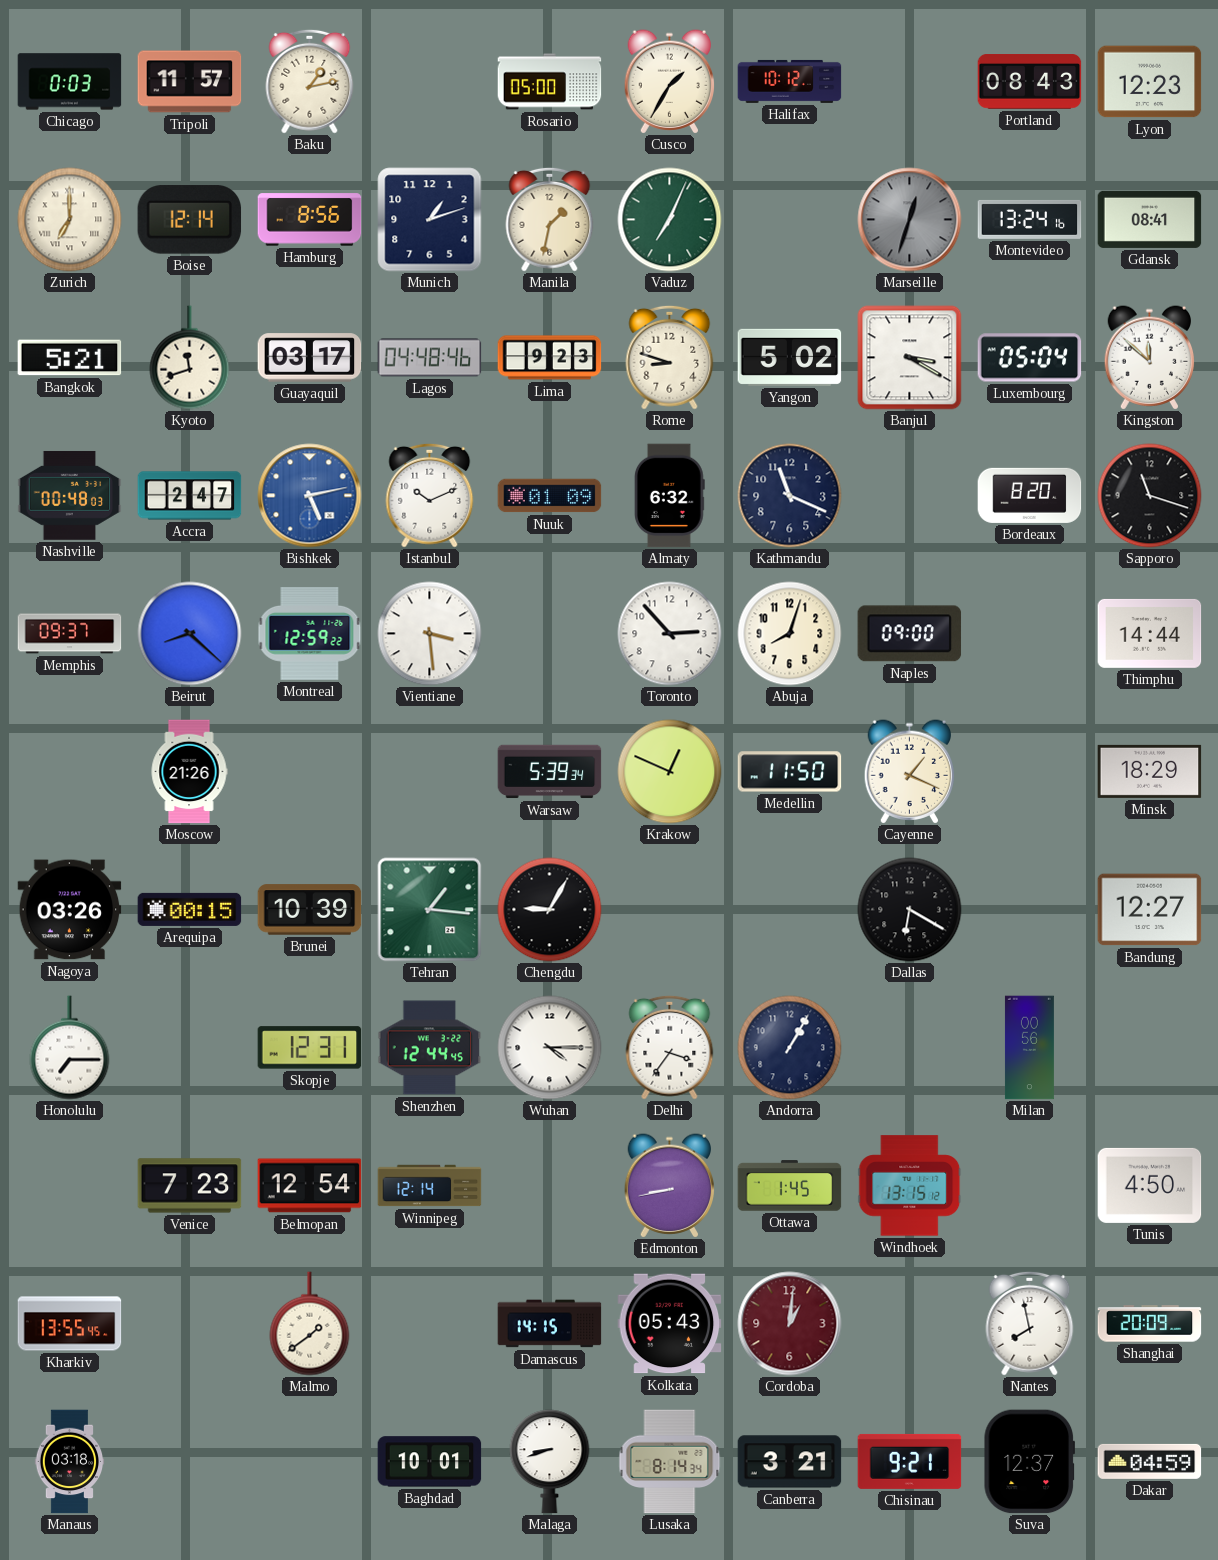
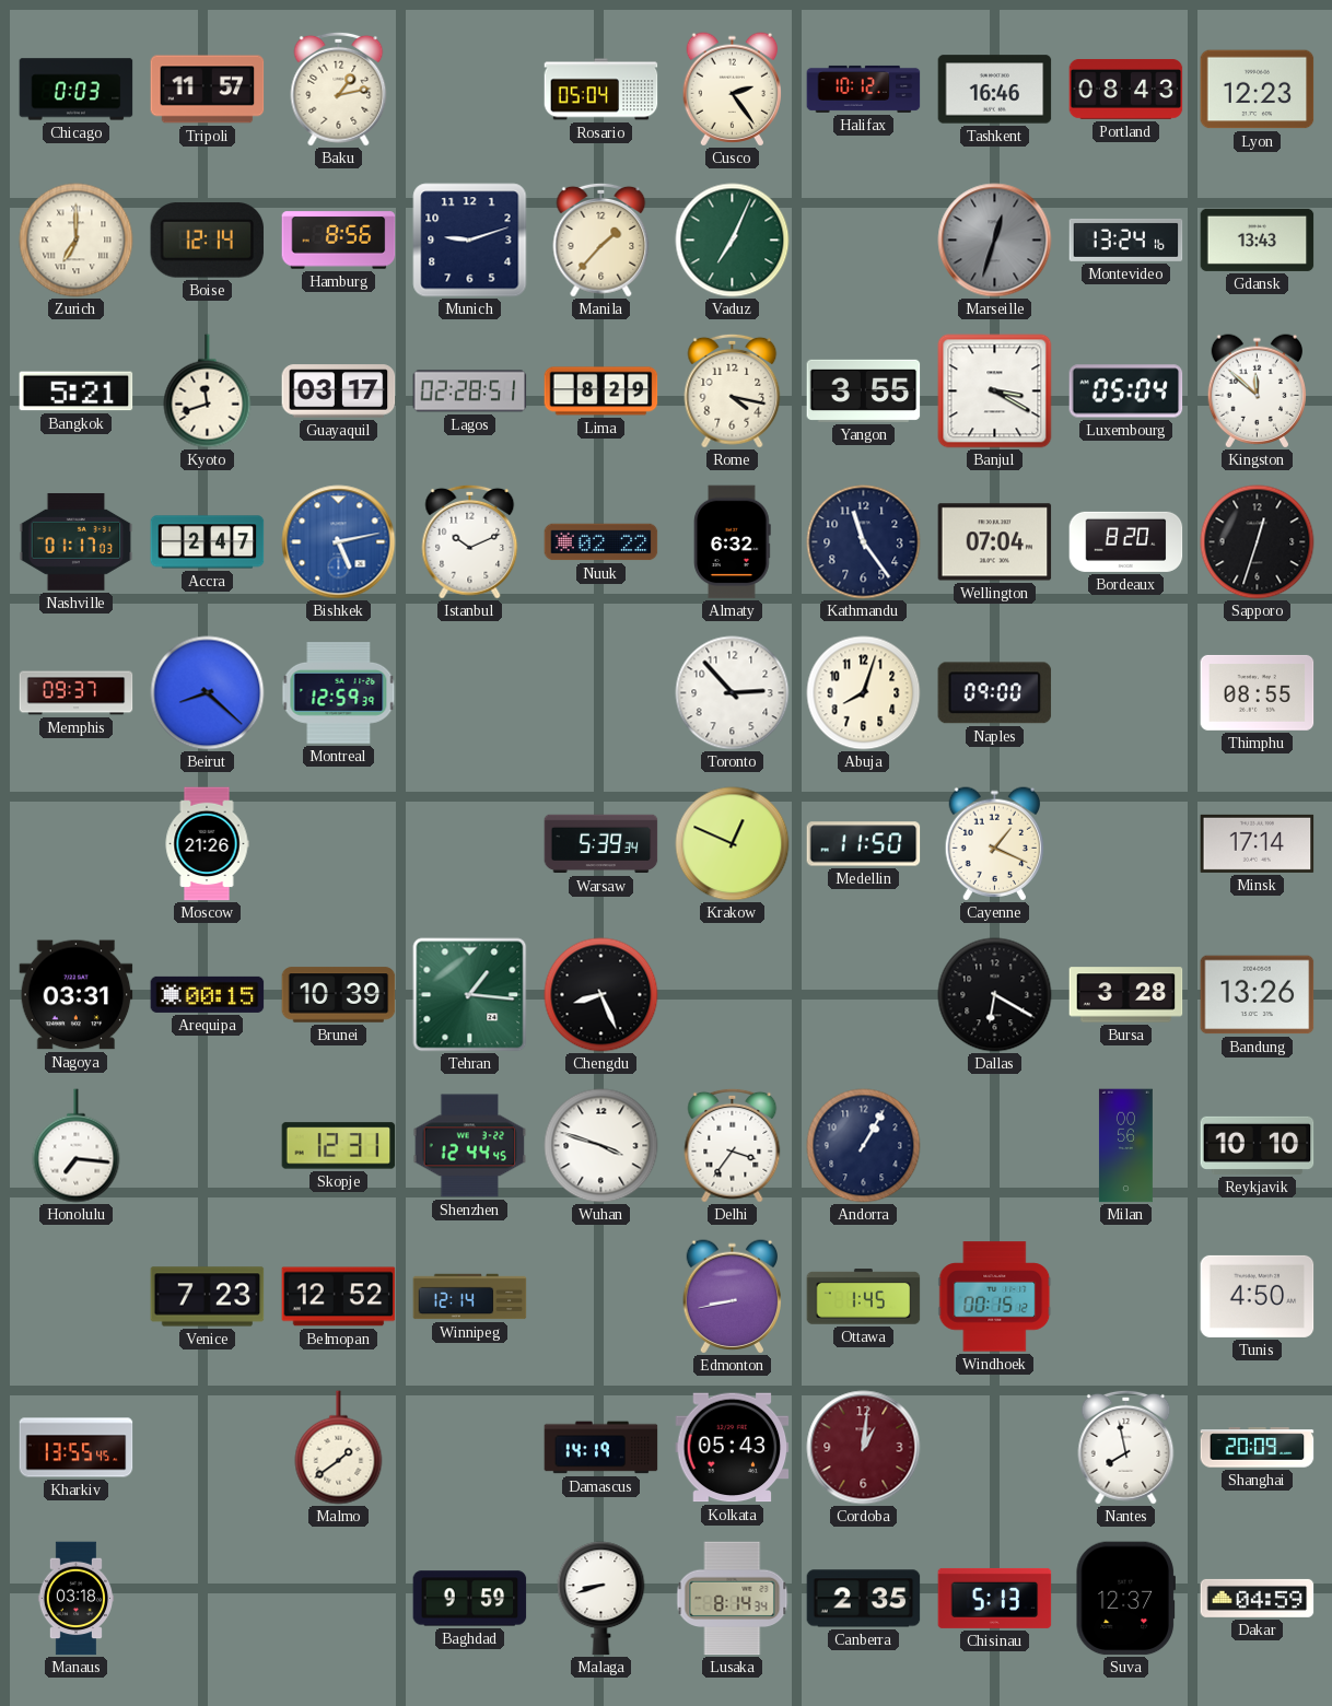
Rosario: 05:00 -> 05:04 (601, 90)
Cusco: 1:35 -> 2:24 (733, 90)
Tashkent: none -> 16:46 (995, 90)
Munich: 1:12 -> 9:12 (470, 241)
Manila: 1:32 -> 1:37 (601, 239)
Gdansk: 08:41 -> 13:43 (1258, 239)
Lagos: 04:48 -> 02:28 (470, 392)
Lima: 9:23 -> 8:29 (601, 392)
Rome: 8:48 -> 4:17 (733, 390)
Yangon: 5:02 -> 3:55 (864, 390)
Nashville: 00:48 -> 01:17 (77, 542)
Nuuk: 01:09 -> 02:22 (601, 542)
Kathmandu: 11:19 -> 11:24 (864, 542)
Wellington: none -> 07:04 (995, 542)
Sapporo: 11:18 -> 12:33 (1258, 542)
Montreal: 12:59:22 -> 12:59:39 (339, 693)
Vientiane: 3:29 -> none (430, 634)
Thimphu: 14:44 -> 08:55 (1258, 692)
Minsk: 18:29 -> 17:14 (1258, 843)
Nagoya: 03:26 -> 03:31 (77, 995)
Chengdu: 9:05 -> 8:26 (601, 995)
Bursa: none -> 3:28 (1126, 995)
Bandung: 12:27 -> 13:26 (1258, 995)
Honolulu: 7:15 -> 7:16 (77, 1146)
Wuhan: 4:15 -> 3:48 (601, 1146)
Reykjavik: none -> 10:10 (1258, 1145)
Belmopan: 12:54 -> 12:52 (339, 1297)
Windhoek: 13:15 -> 00:15 (995, 1297)
Damascus: 14:15 -> 14:19 (601, 1448)
Baghdad: 10:01 -> 9:59 (470, 1599)
Canberra: 3:21 -> 2:35 (864, 1599)
Chisinau: 9:21 -> 5:13 (995, 1598)
